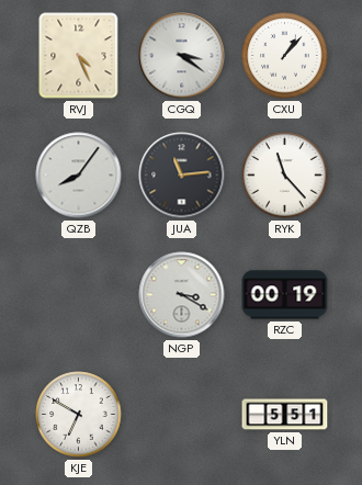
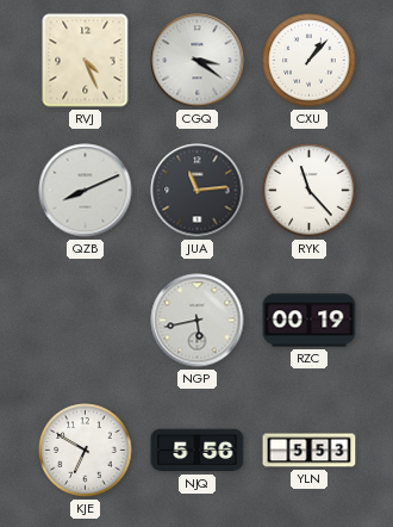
QZB: 8:06 -> 8:11 (86, 191)
NGP: 3:20 -> 5:43 (198, 321)
NJQ: none -> 5:56 (198, 451)
YLN: 5:51 -> 5:53 (310, 451)
